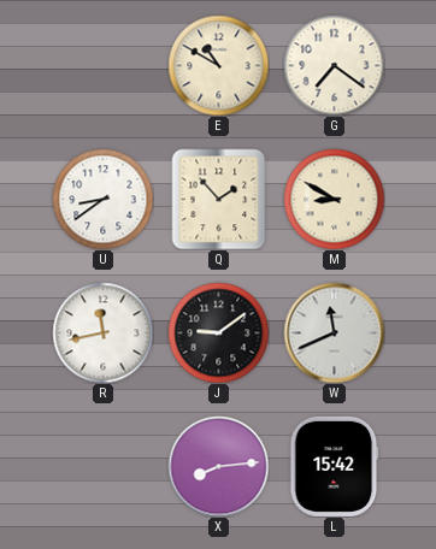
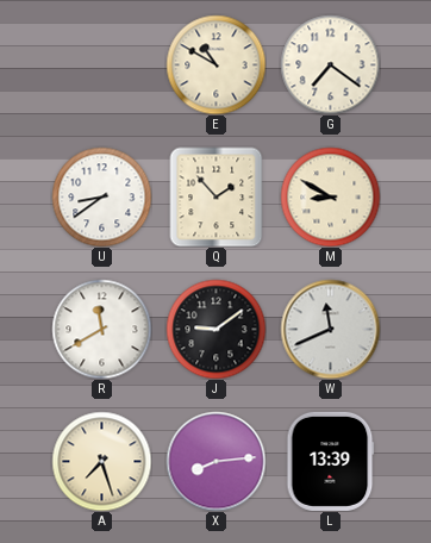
R: 11:43 -> 11:40 (101, 329)
A: none -> 7:27 (101, 461)
L: 15:42 -> 13:39 (331, 461)
